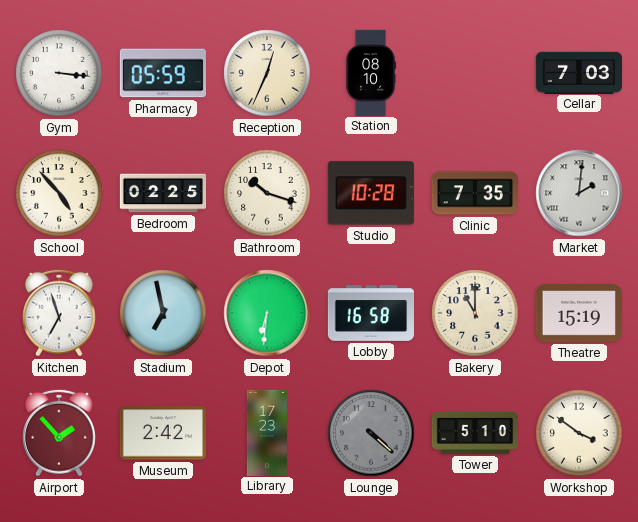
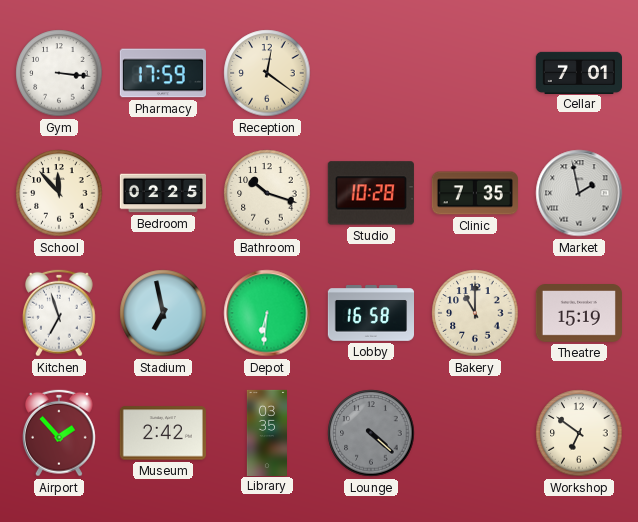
Pharmacy: 05:59 -> 17:59 (163, 73)
Reception: 12:34 -> 12:21 (267, 73)
Station: 08:10 -> none (371, 72)
Cellar: 7:03 -> 7:01 (578, 72)
School: 4:53 -> 11:53 (59, 193)
Market: 2:01 -> 1:58 (579, 193)
Library: 17:23 -> 03:35 (266, 432)
Tower: 5:10 -> none (474, 433)
Workshop: 3:51 -> 6:51 (579, 433)
